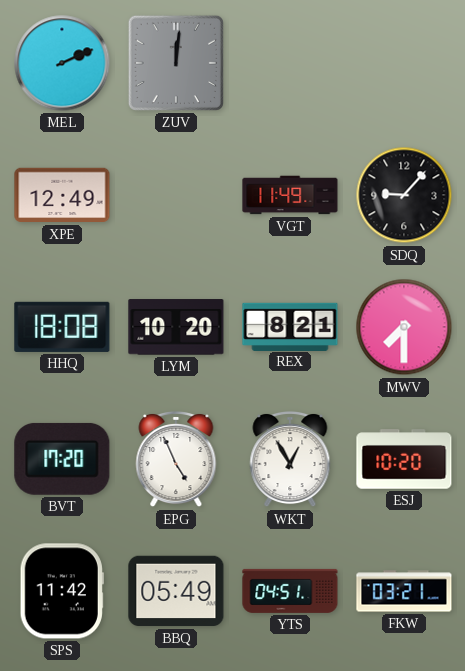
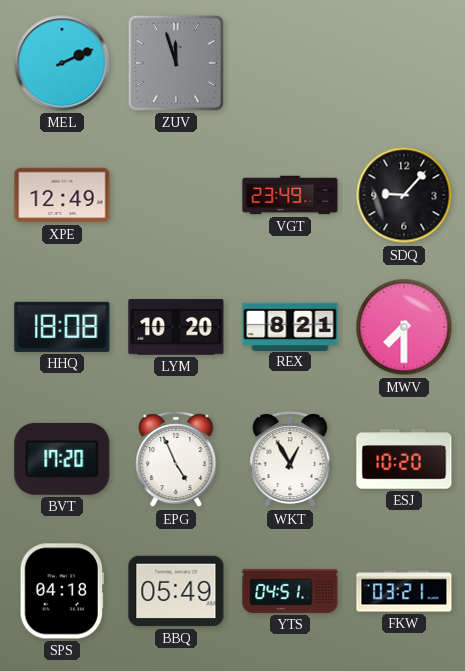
ZUV: 12:01 -> 11:57 (176, 63)
VGT: 11:49 -> 23:49 (290, 195)
SPS: 11:42 -> 04:18 (62, 591)
